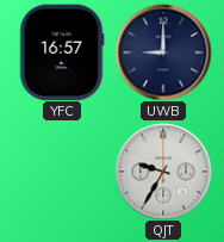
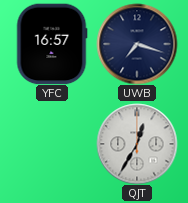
UWB: 9:00 -> 7:18 (137, 44)
QJT: 9:35 -> 12:35 (137, 144)
